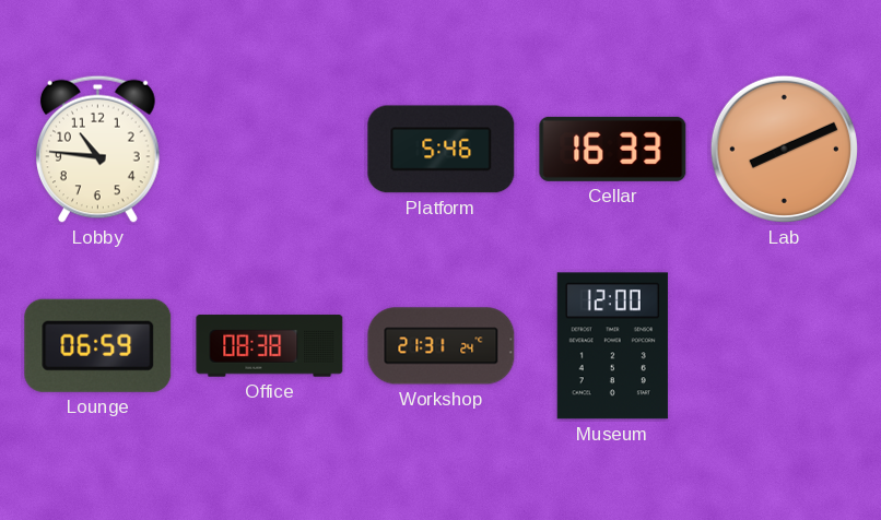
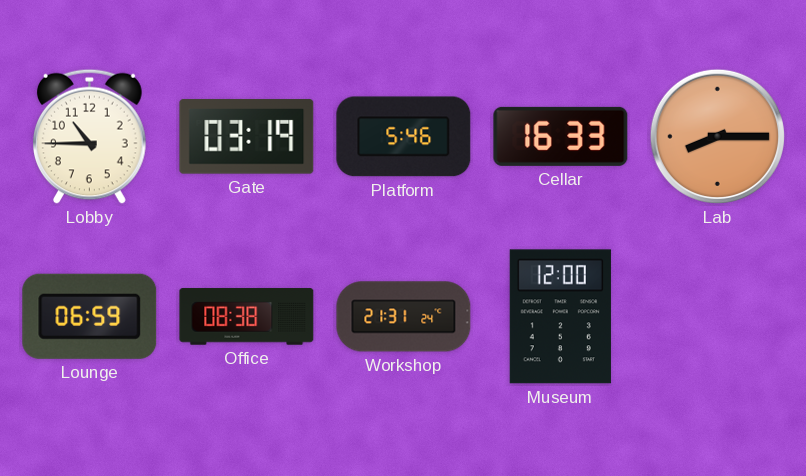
Lobby: 10:46 -> 10:45 (90, 136)
Gate: none -> 03:19 (247, 137)
Lab: 8:11 -> 8:15 (717, 136)
